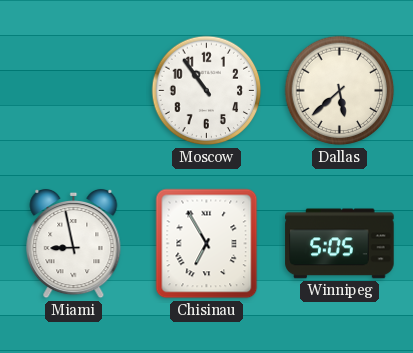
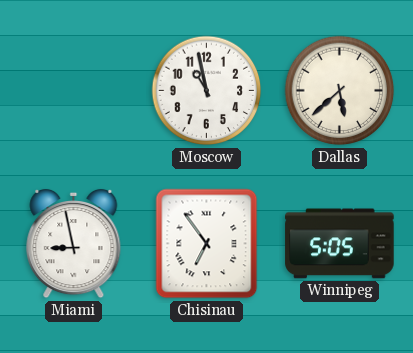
Moscow: 10:54 -> 10:58 (207, 91)
Chisinau: 6:55 -> 6:54 (207, 244)
